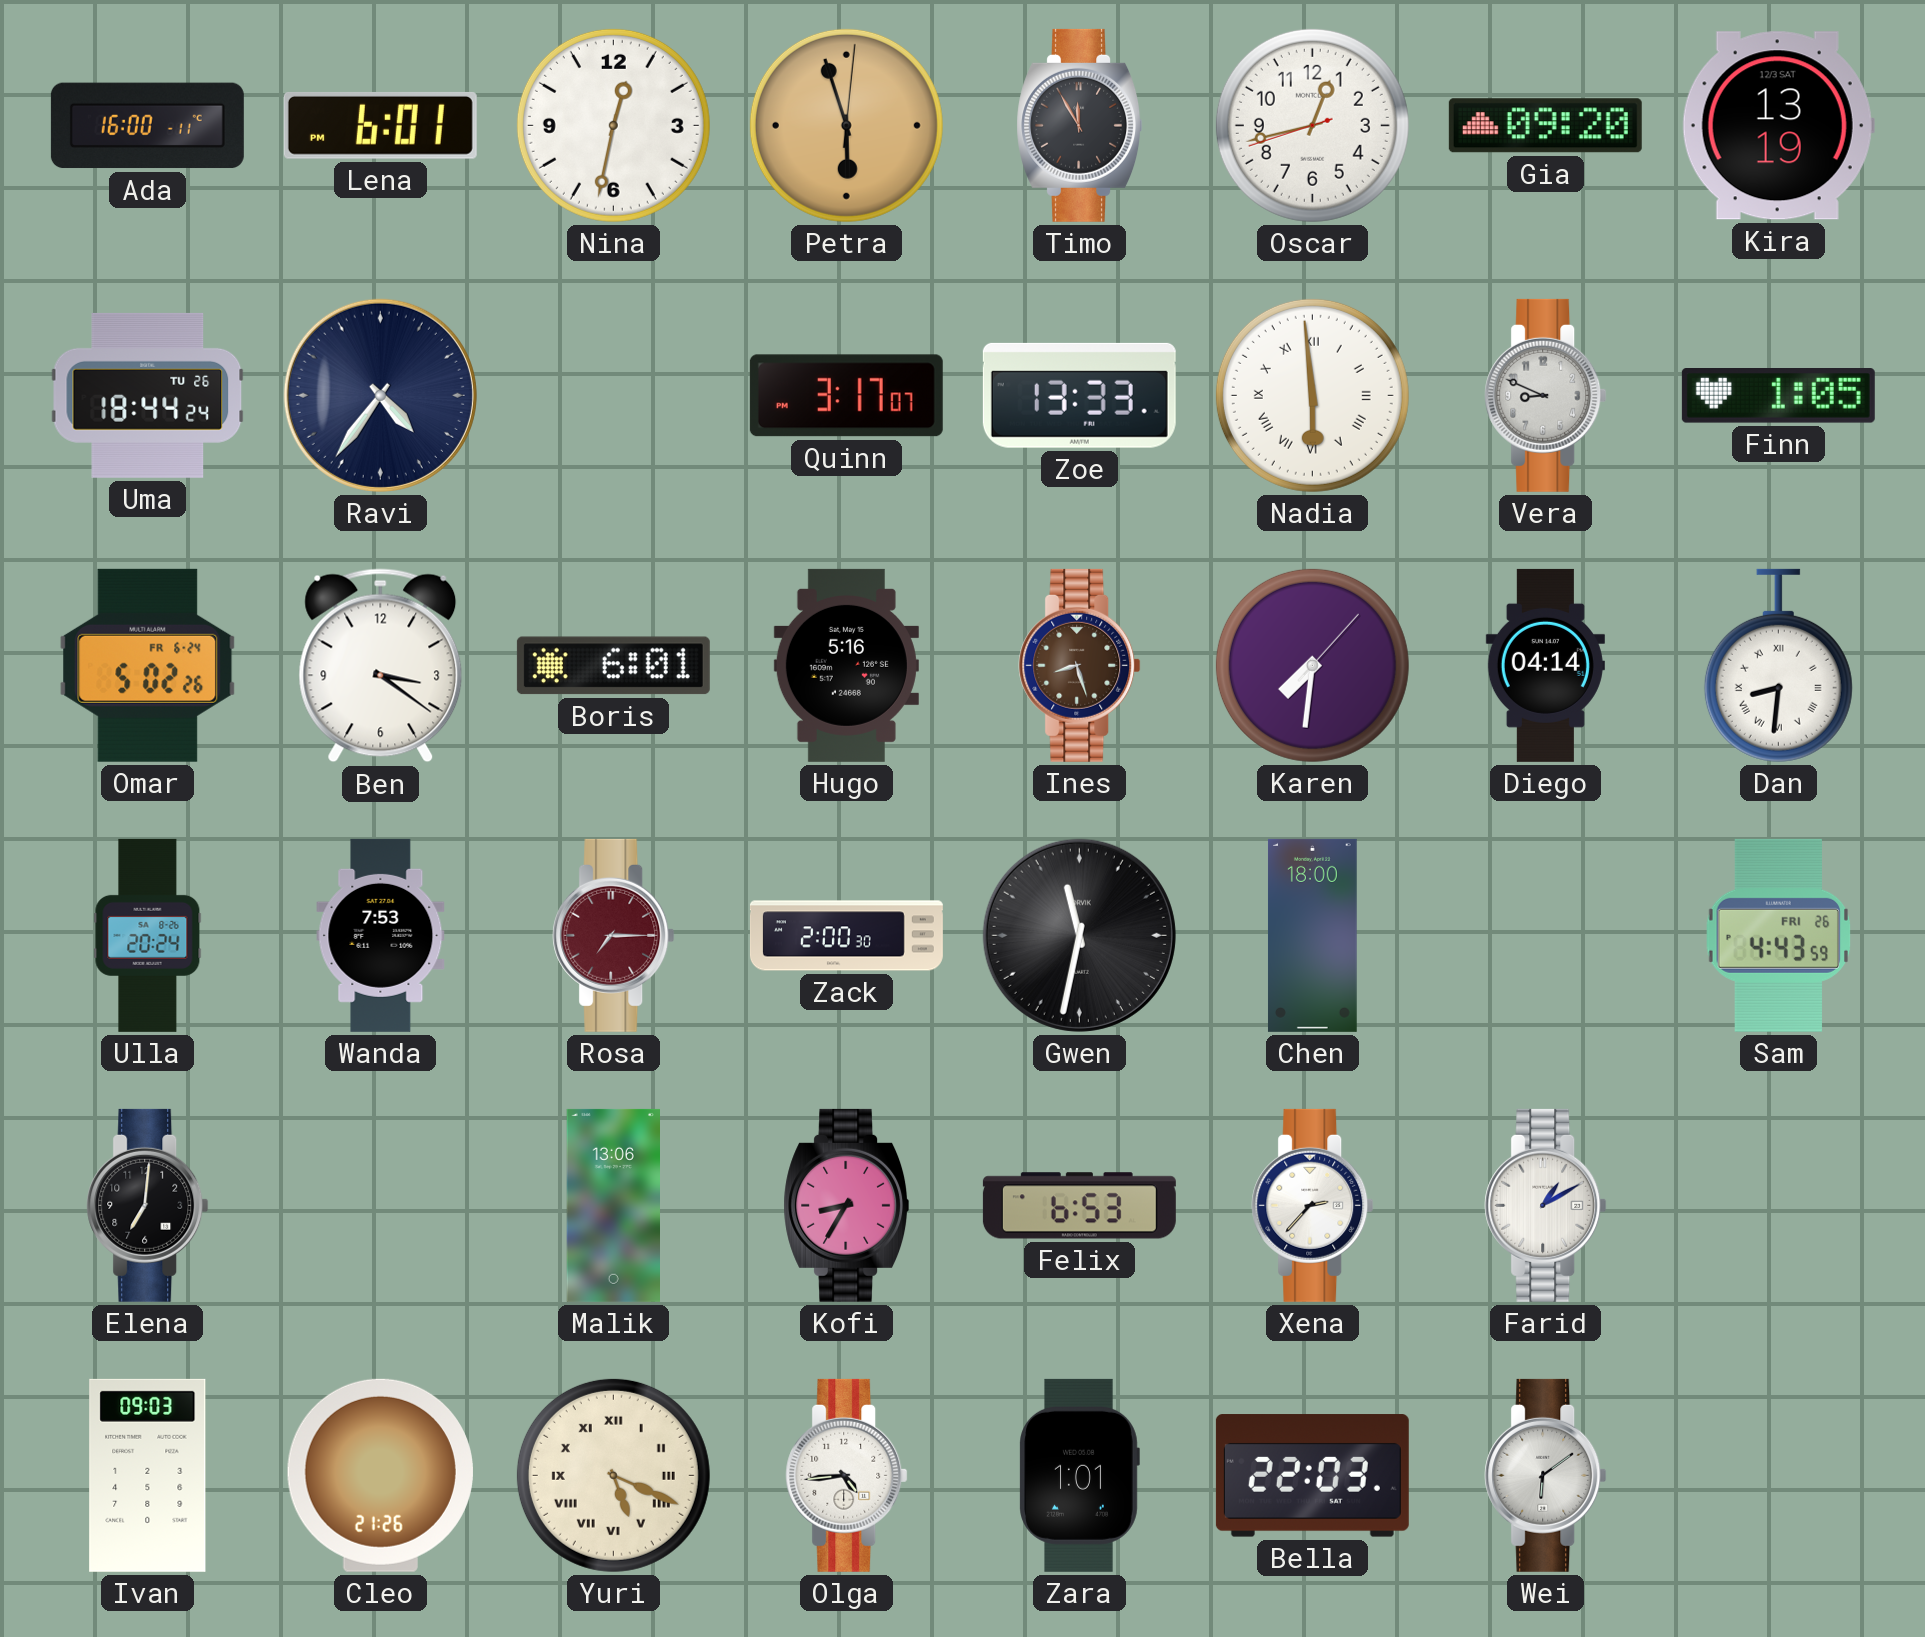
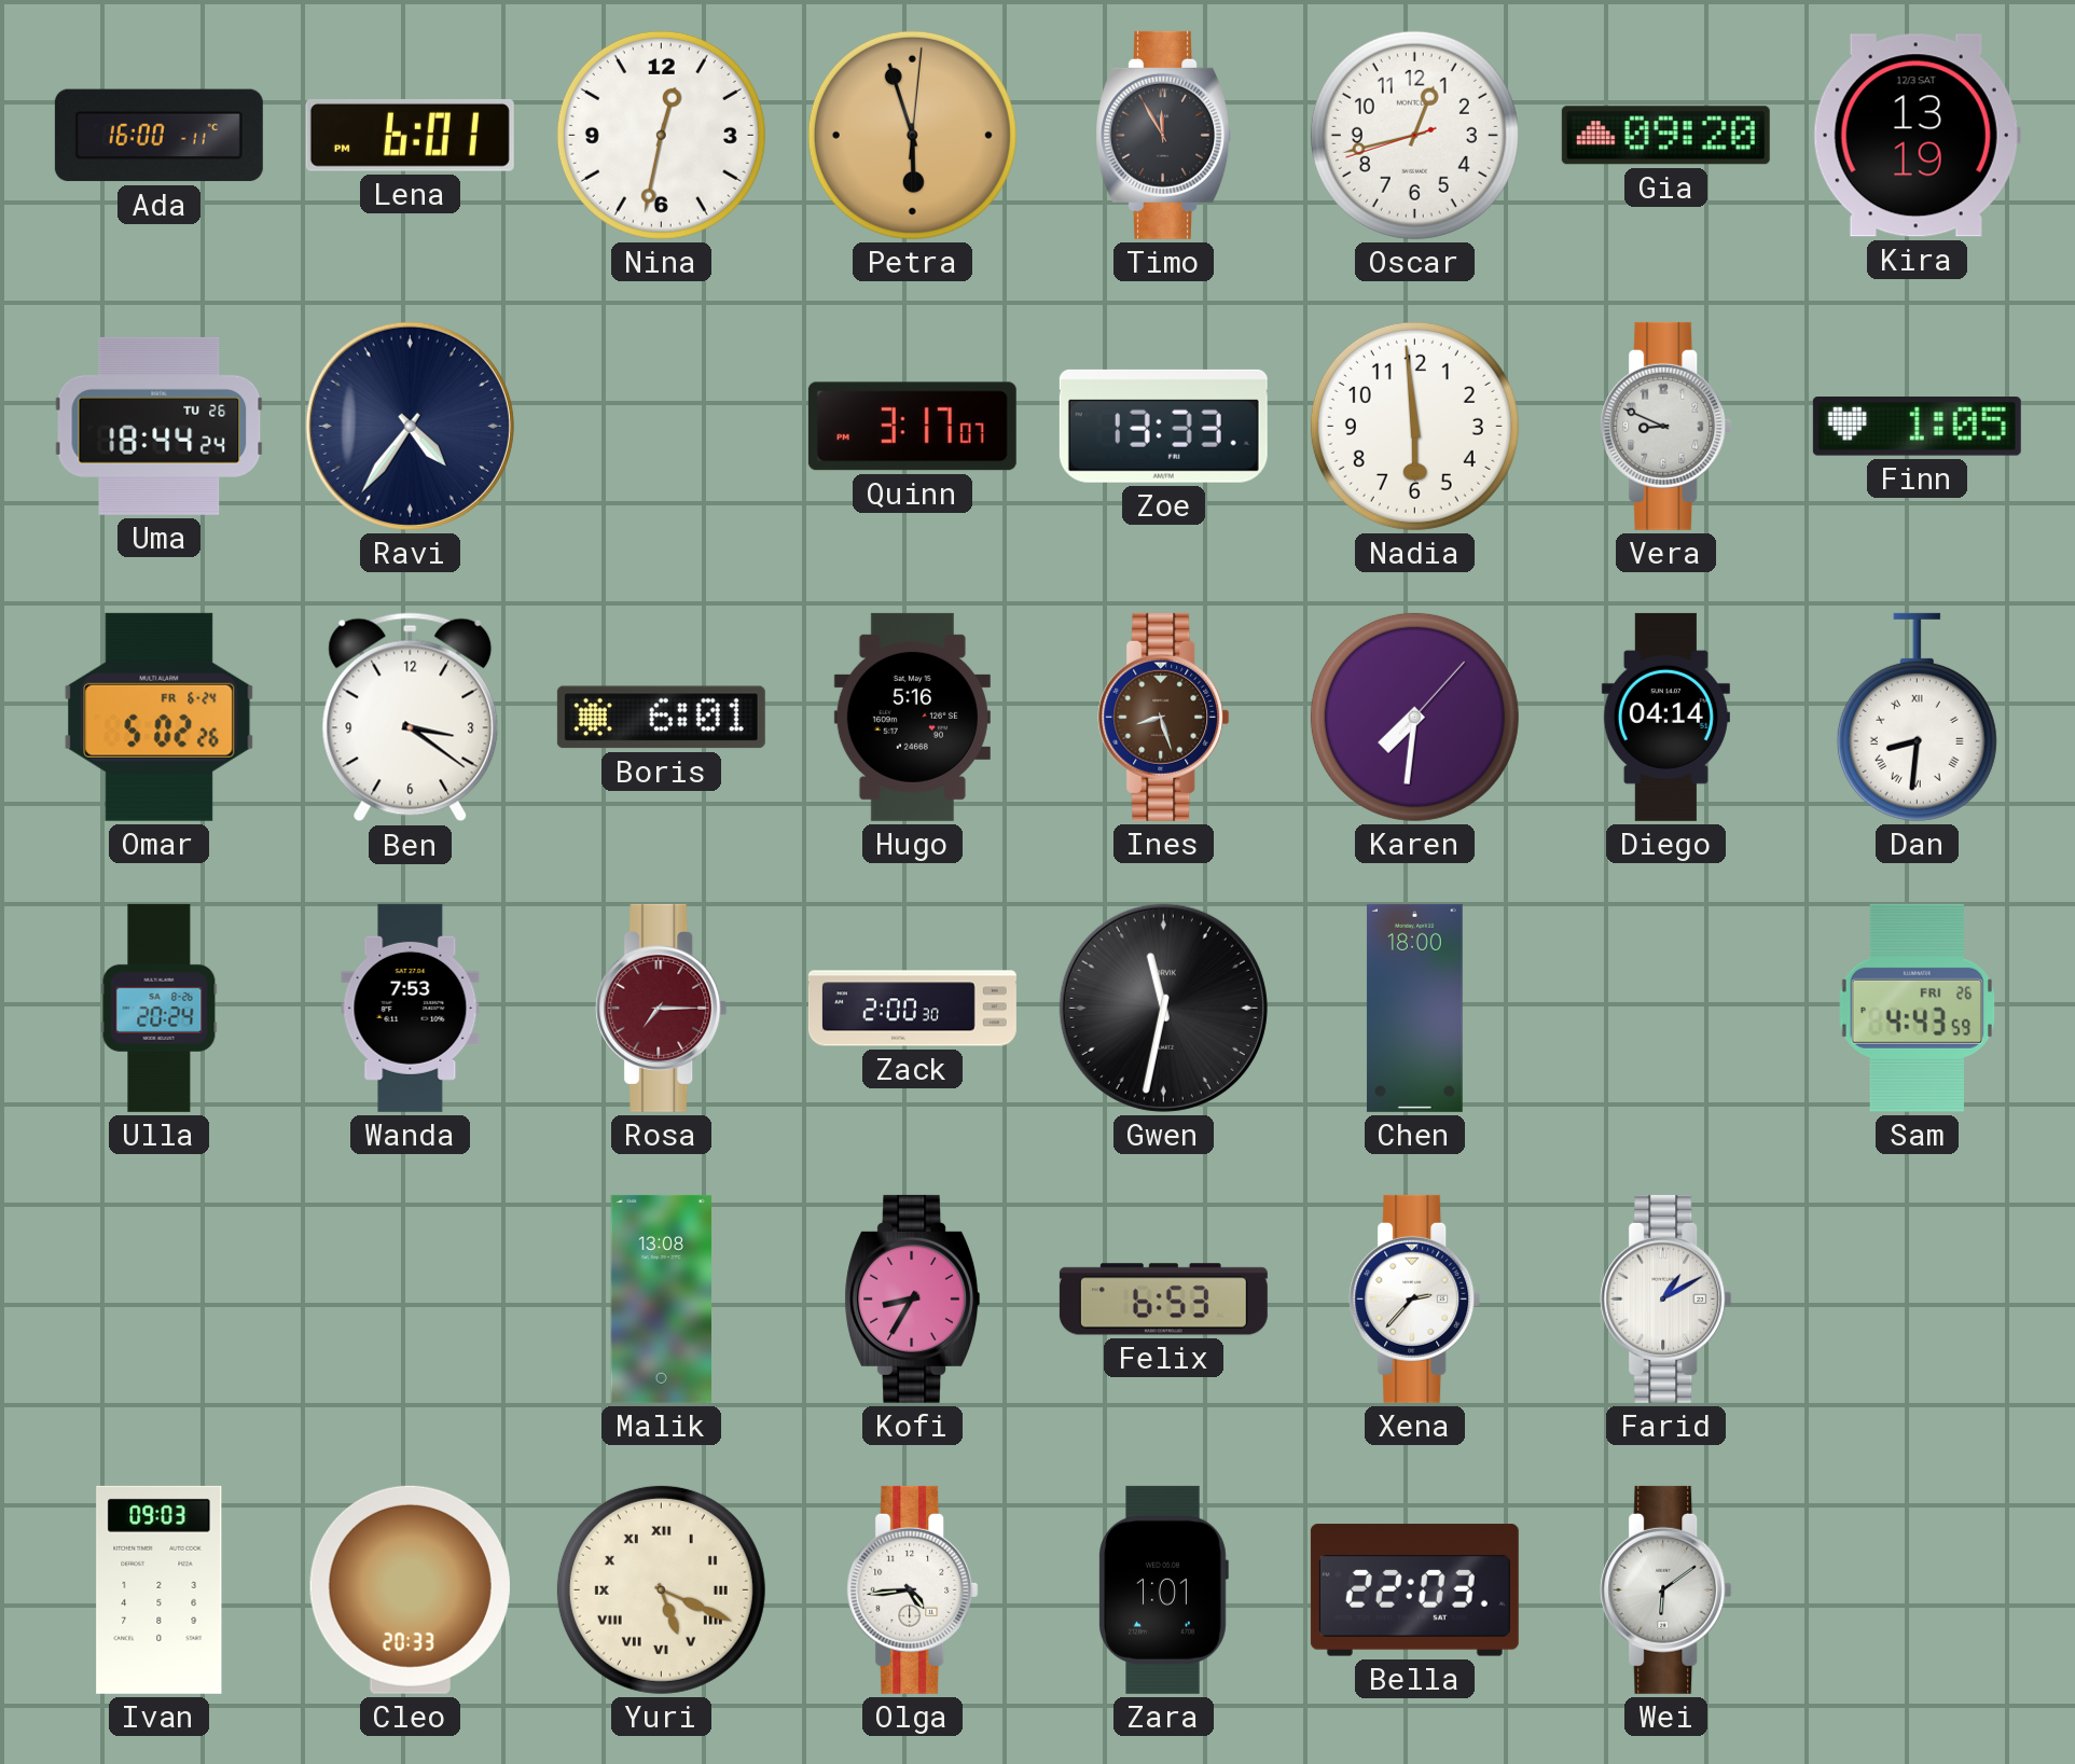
Nadia numerals: Roman -> Arabic (1414, 426)
Elena: 7:01 -> none (148, 1205)
Malik: 13:06 -> 13:08 (662, 1298)
Cleo: 21:26 -> 20:33 (410, 1589)
